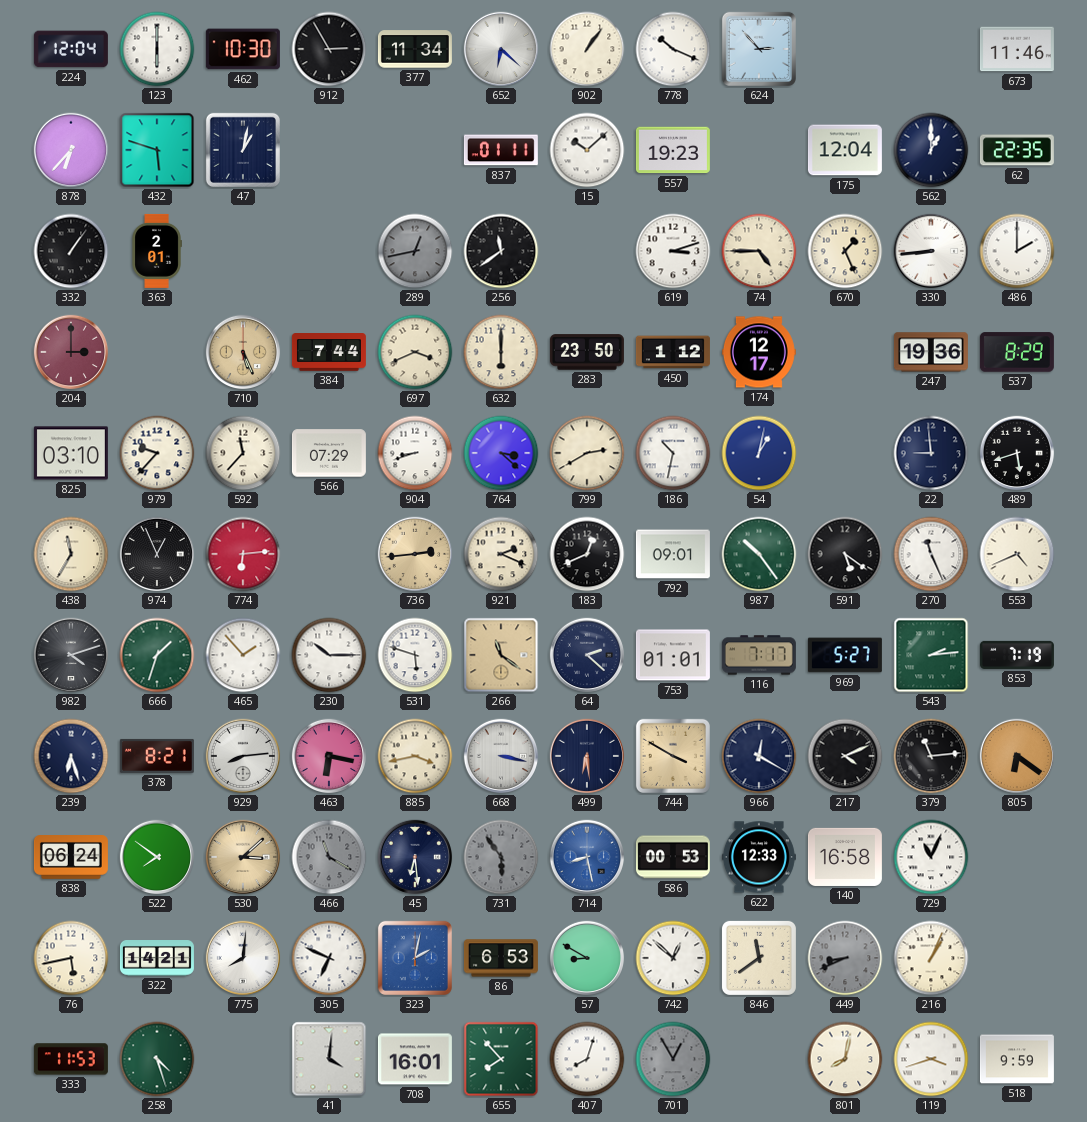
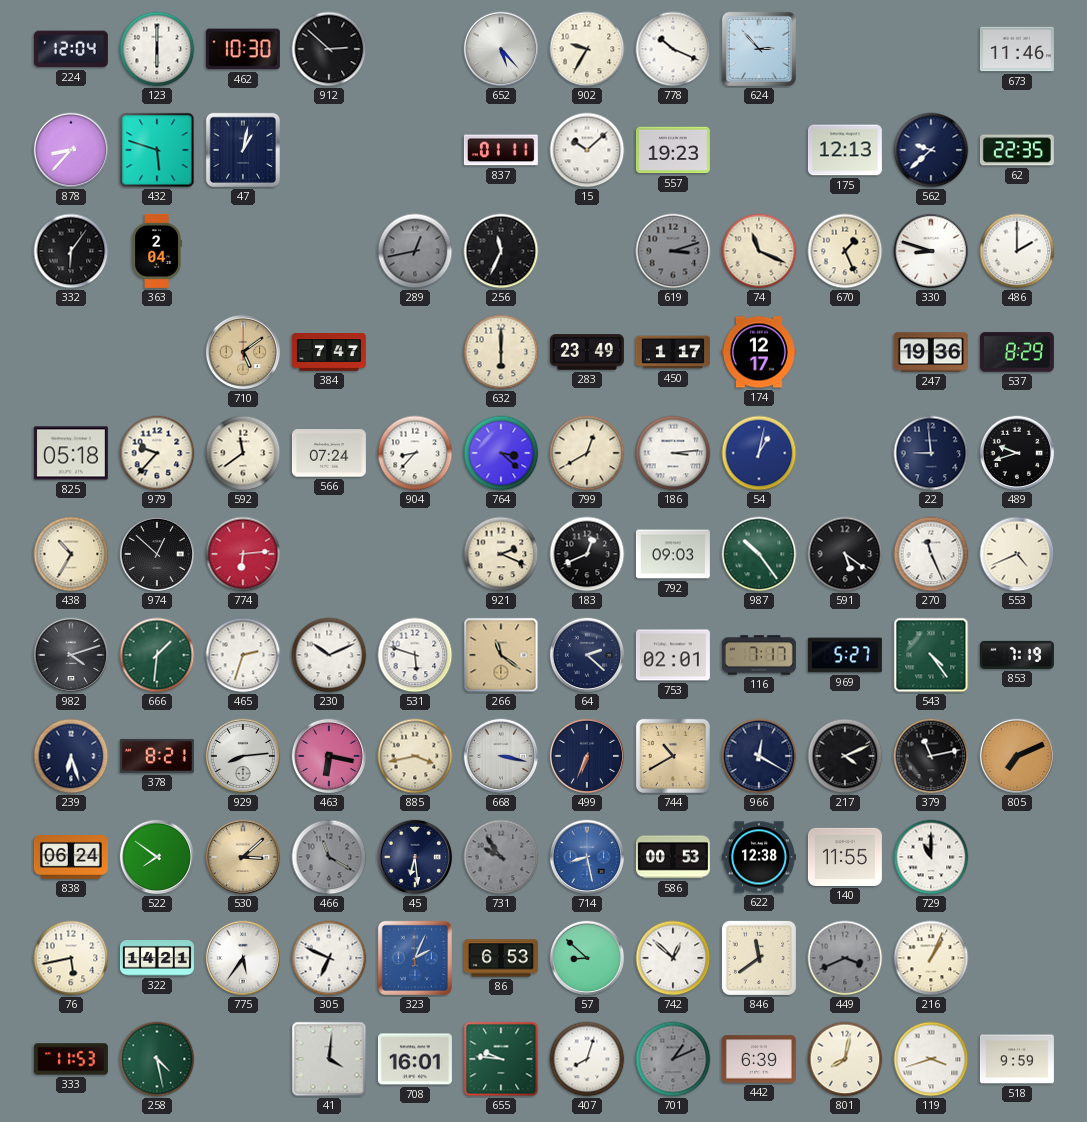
912: 2:55 -> 2:52 (329, 49)
377: 11:34 -> none (415, 49)
652: 6:22 -> 5:23 (501, 49)
902: 1:06 -> 9:35 (587, 49)
878: 6:37 -> 8:37 (71, 150)
175: 12:04 -> 12:13 (845, 150)
562: 1:00 -> 9:38 (931, 150)
332: 1:06 -> 6:06 (71, 251)
363: 2:01 -> 2:04 (157, 251)
256: 11:39 -> 11:34 (501, 251)
619 dial: white -> grey (673, 251)
74: 4:45 -> 11:19 (759, 251)
330: 8:44 -> 8:48 (931, 251)
204: 3:00 -> none (71, 352)
710: 5:26 -> 5:09 (243, 352)
384: 7:44 -> 7:47 (329, 352)
697: 3:41 -> none (415, 352)
283: 23:50 -> 23:49 (587, 352)
450: 1:12 -> 1:17 (673, 352)
825: 03:10 -> 05:18 (71, 453)
592: 11:37 -> 11:39 (243, 453)
566: 07:29 -> 07:24 (329, 453)
904: 8:42 -> 8:37 (415, 453)
799: 2:40 -> 12:40 (587, 453)
186: 10:32 -> 3:14 (673, 453)
489: 5:42 -> 9:42 (1017, 453)
438: 11:35 -> 10:35 (71, 554)
974: 12:56 -> 12:52 (157, 554)
736: 2:44 -> none (415, 554)
792: 09:01 -> 09:03 (673, 554)
666: 1:33 -> 1:31 (157, 655)
465: 1:53 -> 2:33 (243, 655)
230: 10:15 -> 10:11 (329, 655)
753: 01:01 -> 02:01 (673, 655)
543: 2:14 -> 4:24 (931, 655)
499: 6:29 -> 6:34 (587, 756)
744: 3:50 -> 10:40 (673, 756)
379: 11:14 -> 11:13 (931, 756)
805: 6:21 -> 7:11 (1017, 756)
731: 5:54 -> 9:54 (501, 857)
622: 12:33 -> 12:38 (759, 857)
140: 16:58 -> 11:55 (845, 857)
729: 11:04 -> 11:00 (931, 857)
775: 8:01 -> 5:36 (243, 958)
323: 2:02 -> 2:04 (415, 958)
57: 8:50 -> 8:52 (587, 958)
449: 8:41 -> 3:41 (845, 958)
258: 4:27 -> 4:28 (157, 1059)
655: 7:53 -> 9:46 (501, 1059)
701: 12:55 -> 1:11 (673, 1059)
442: none -> 6:39 (759, 1059)
